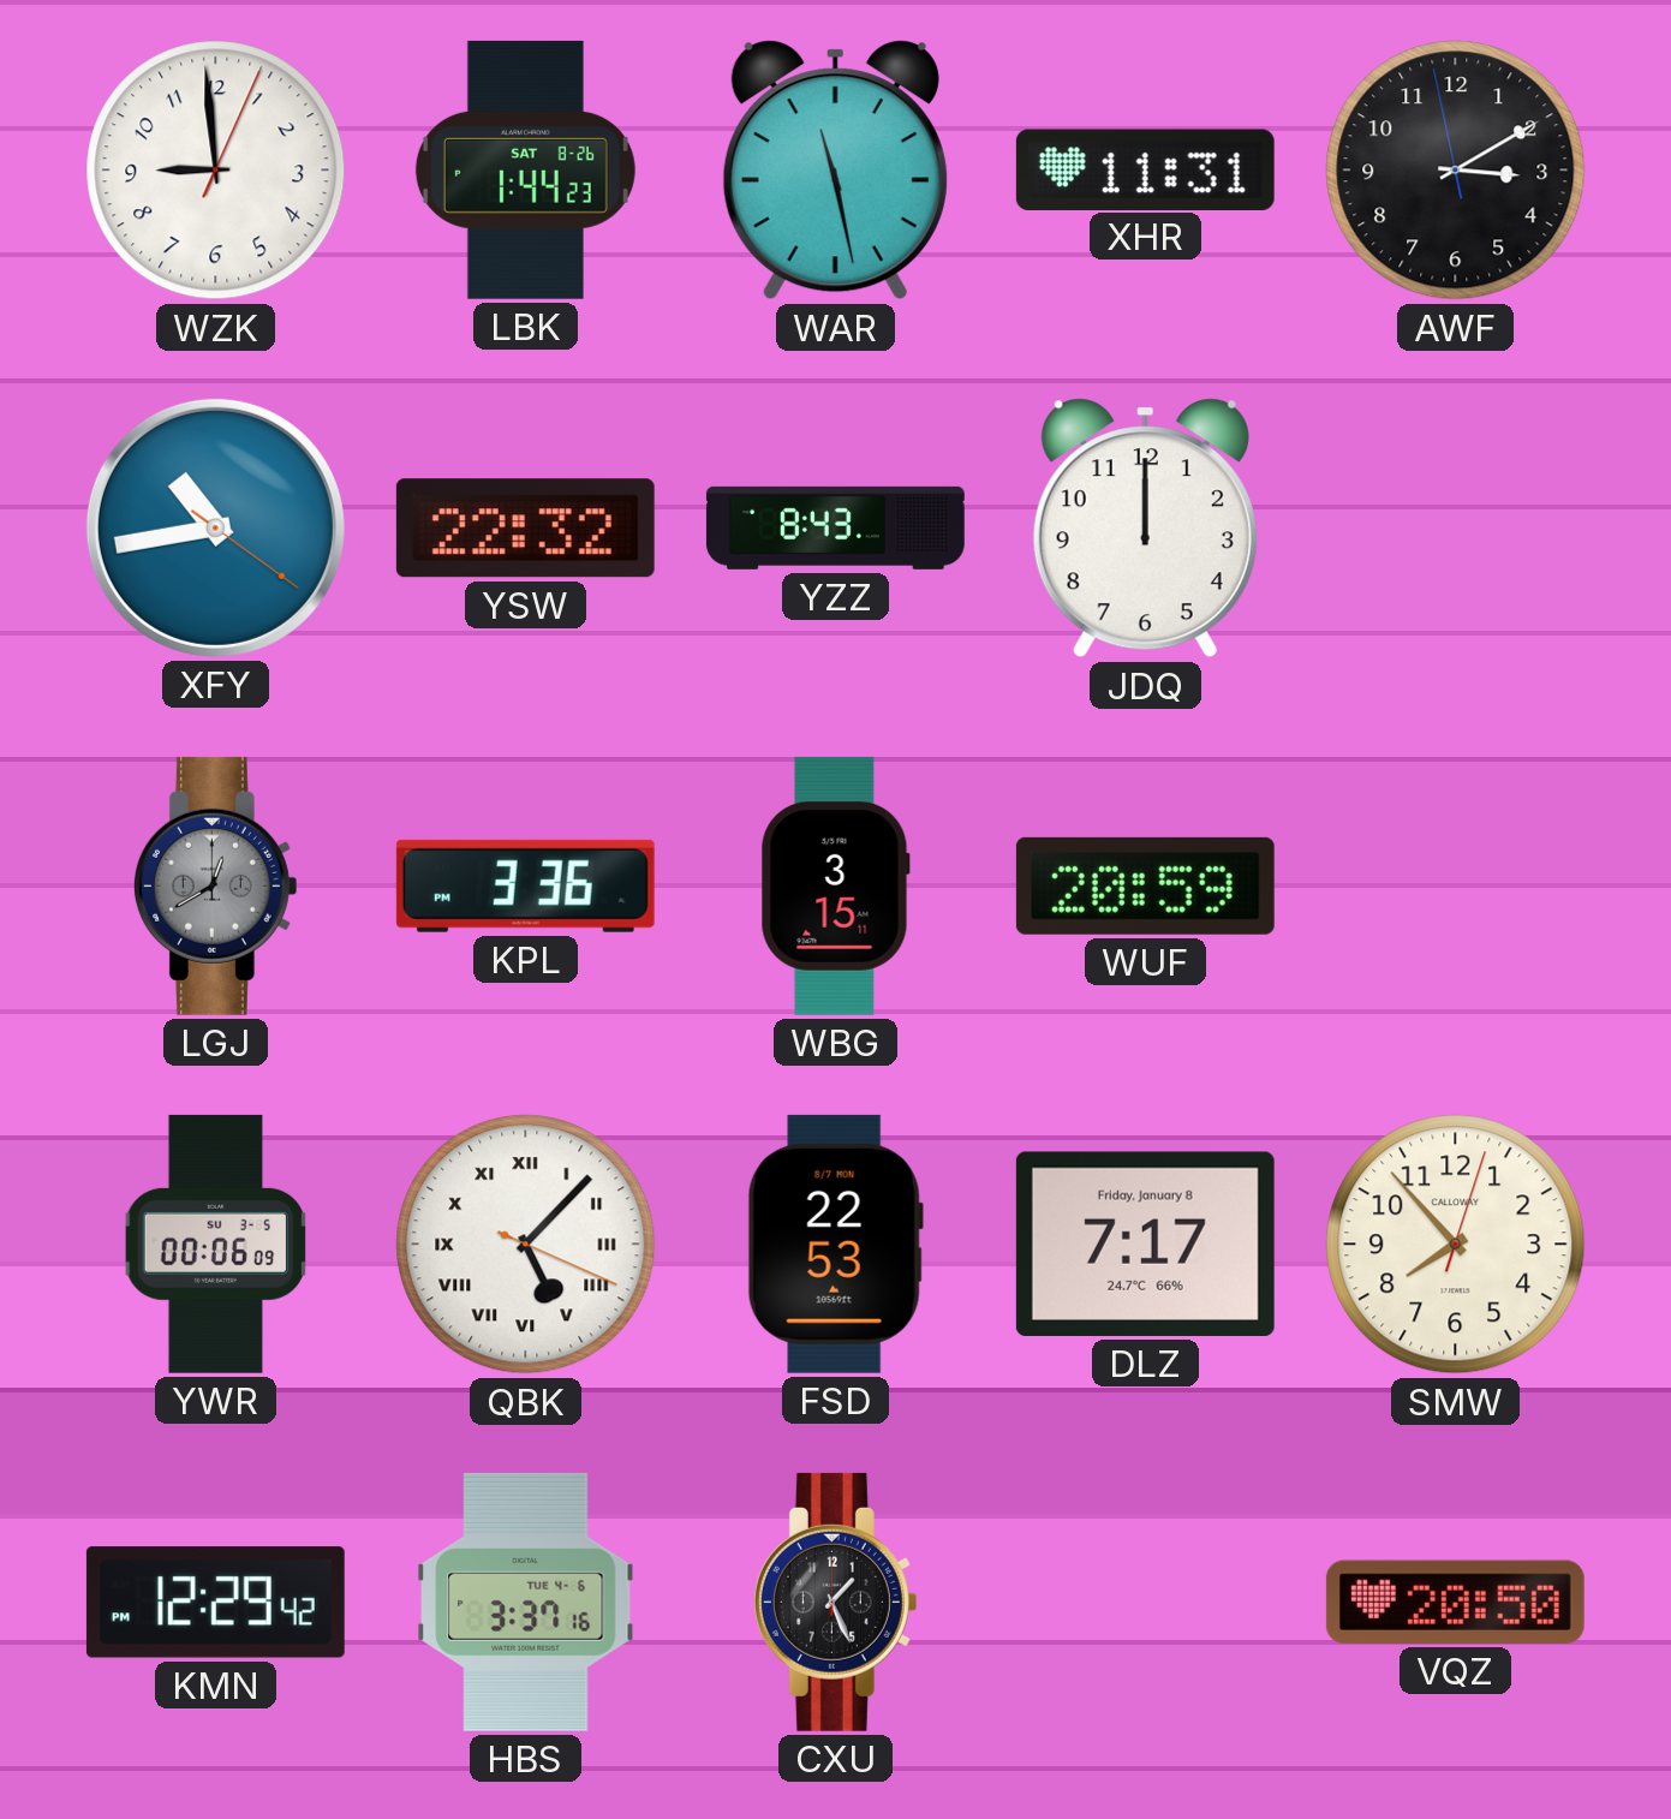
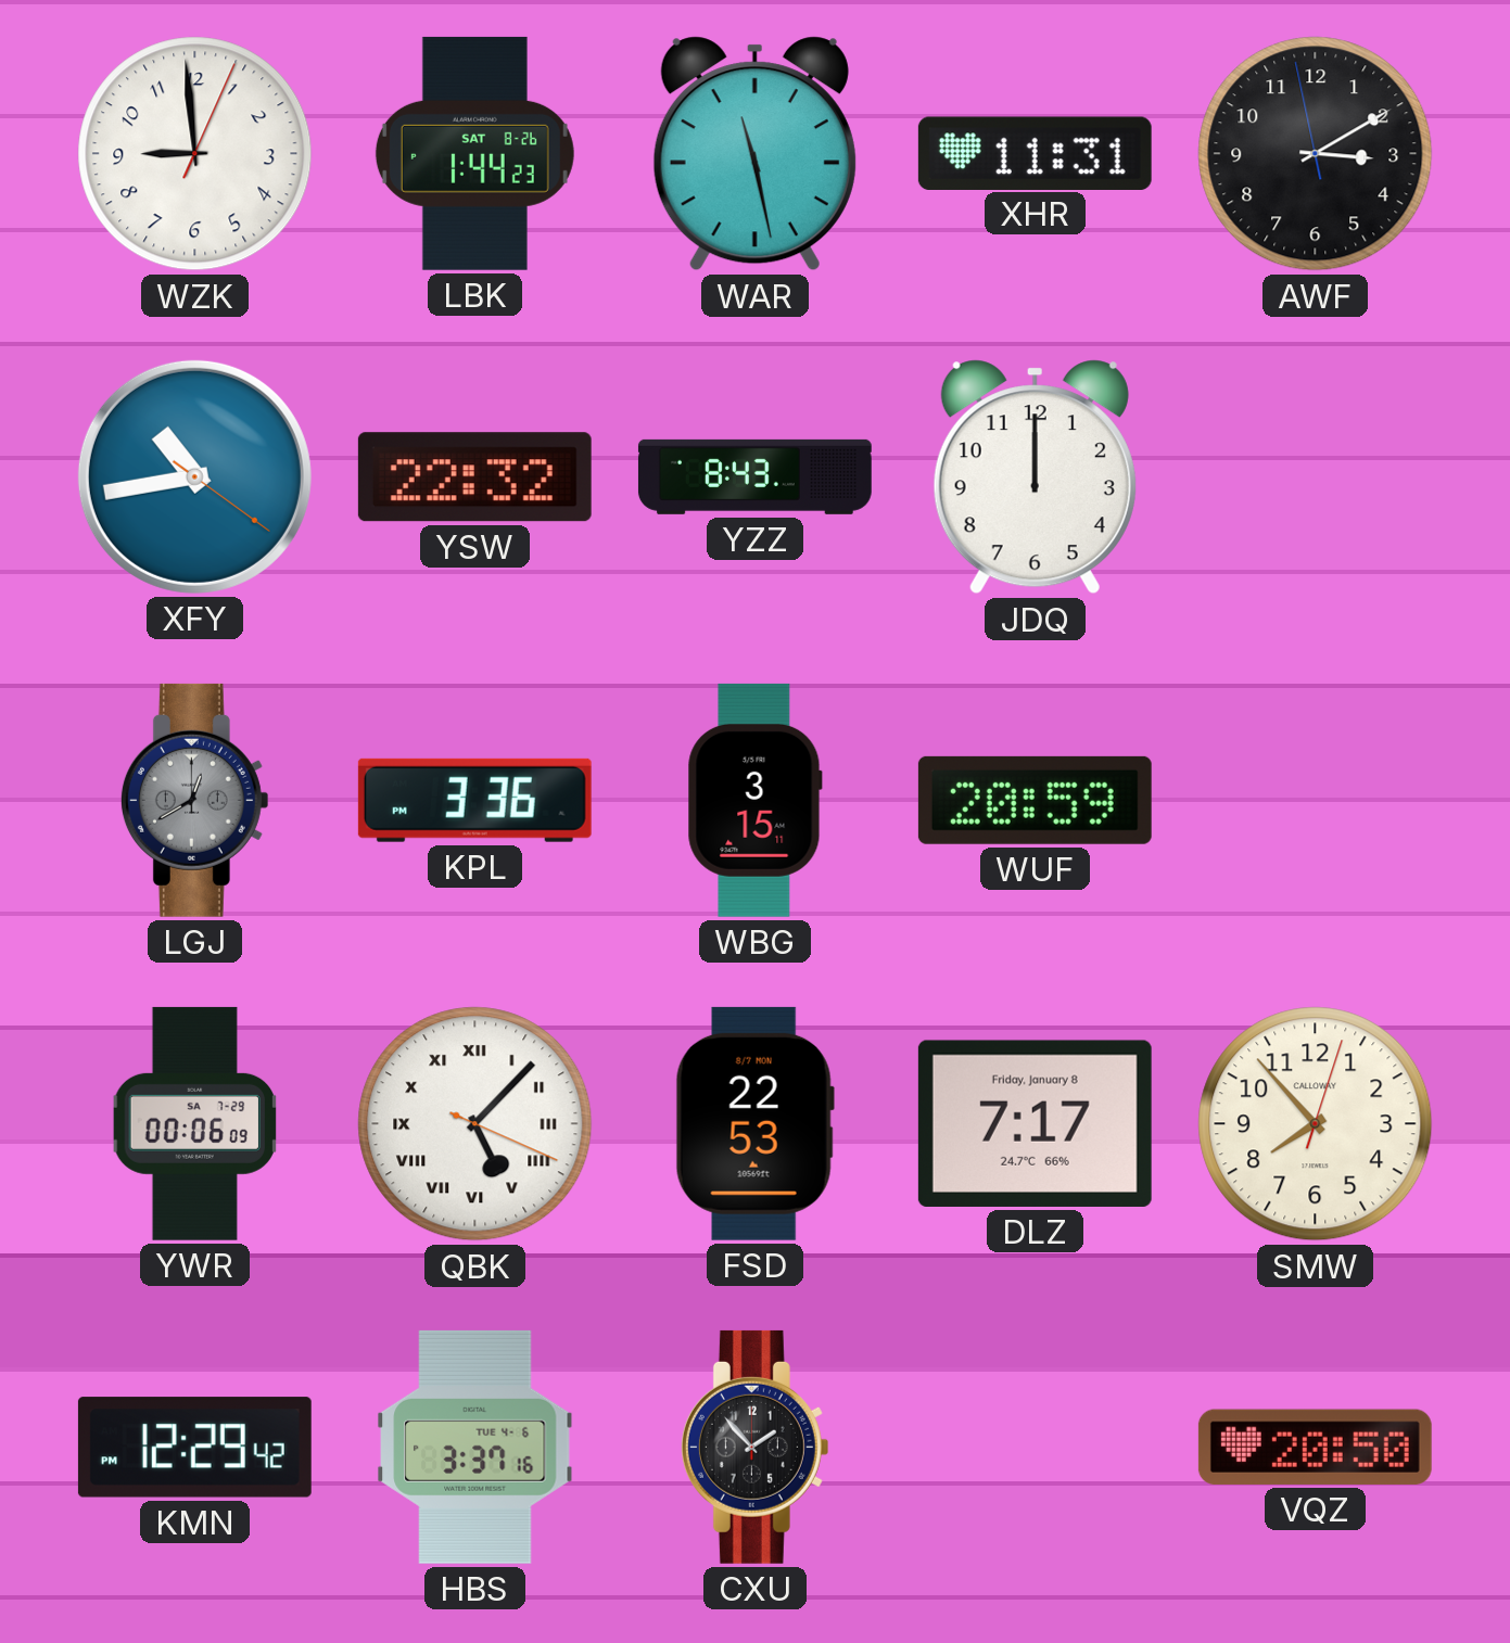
YWR date: SU 3-5 -> SA 7-29 (194, 1123)
CXU: 1:26 -> 1:53 (754, 1447)
